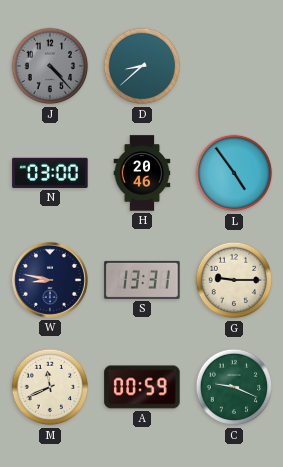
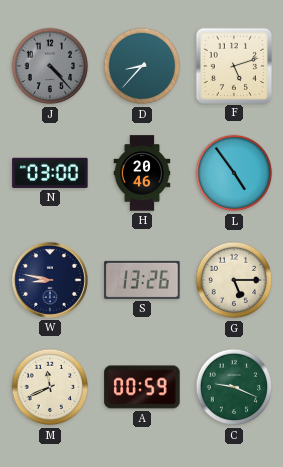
D: 8:38 -> 8:37 (142, 66)
F: none -> 5:12 (233, 65)
S: 13:31 -> 13:26 (142, 280)
G: 9:15 -> 5:15 (234, 280)
